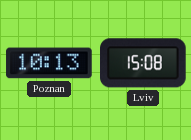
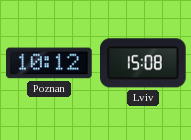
Poznan: 10:13 -> 10:12 (49, 63)
